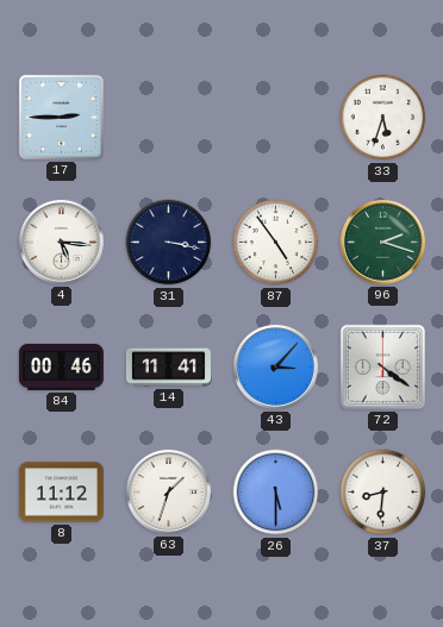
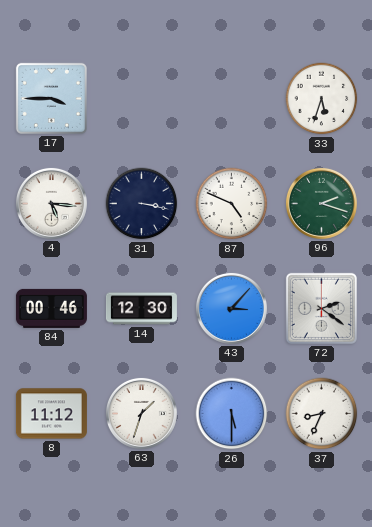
17: 2:45 -> 3:45 (51, 98)
87: 4:54 -> 4:49 (232, 204)
14: 11:41 -> 12:30 (141, 309)
72: 4:21 -> 2:21 (321, 308)
37: 8:31 -> 8:34 (322, 414)
